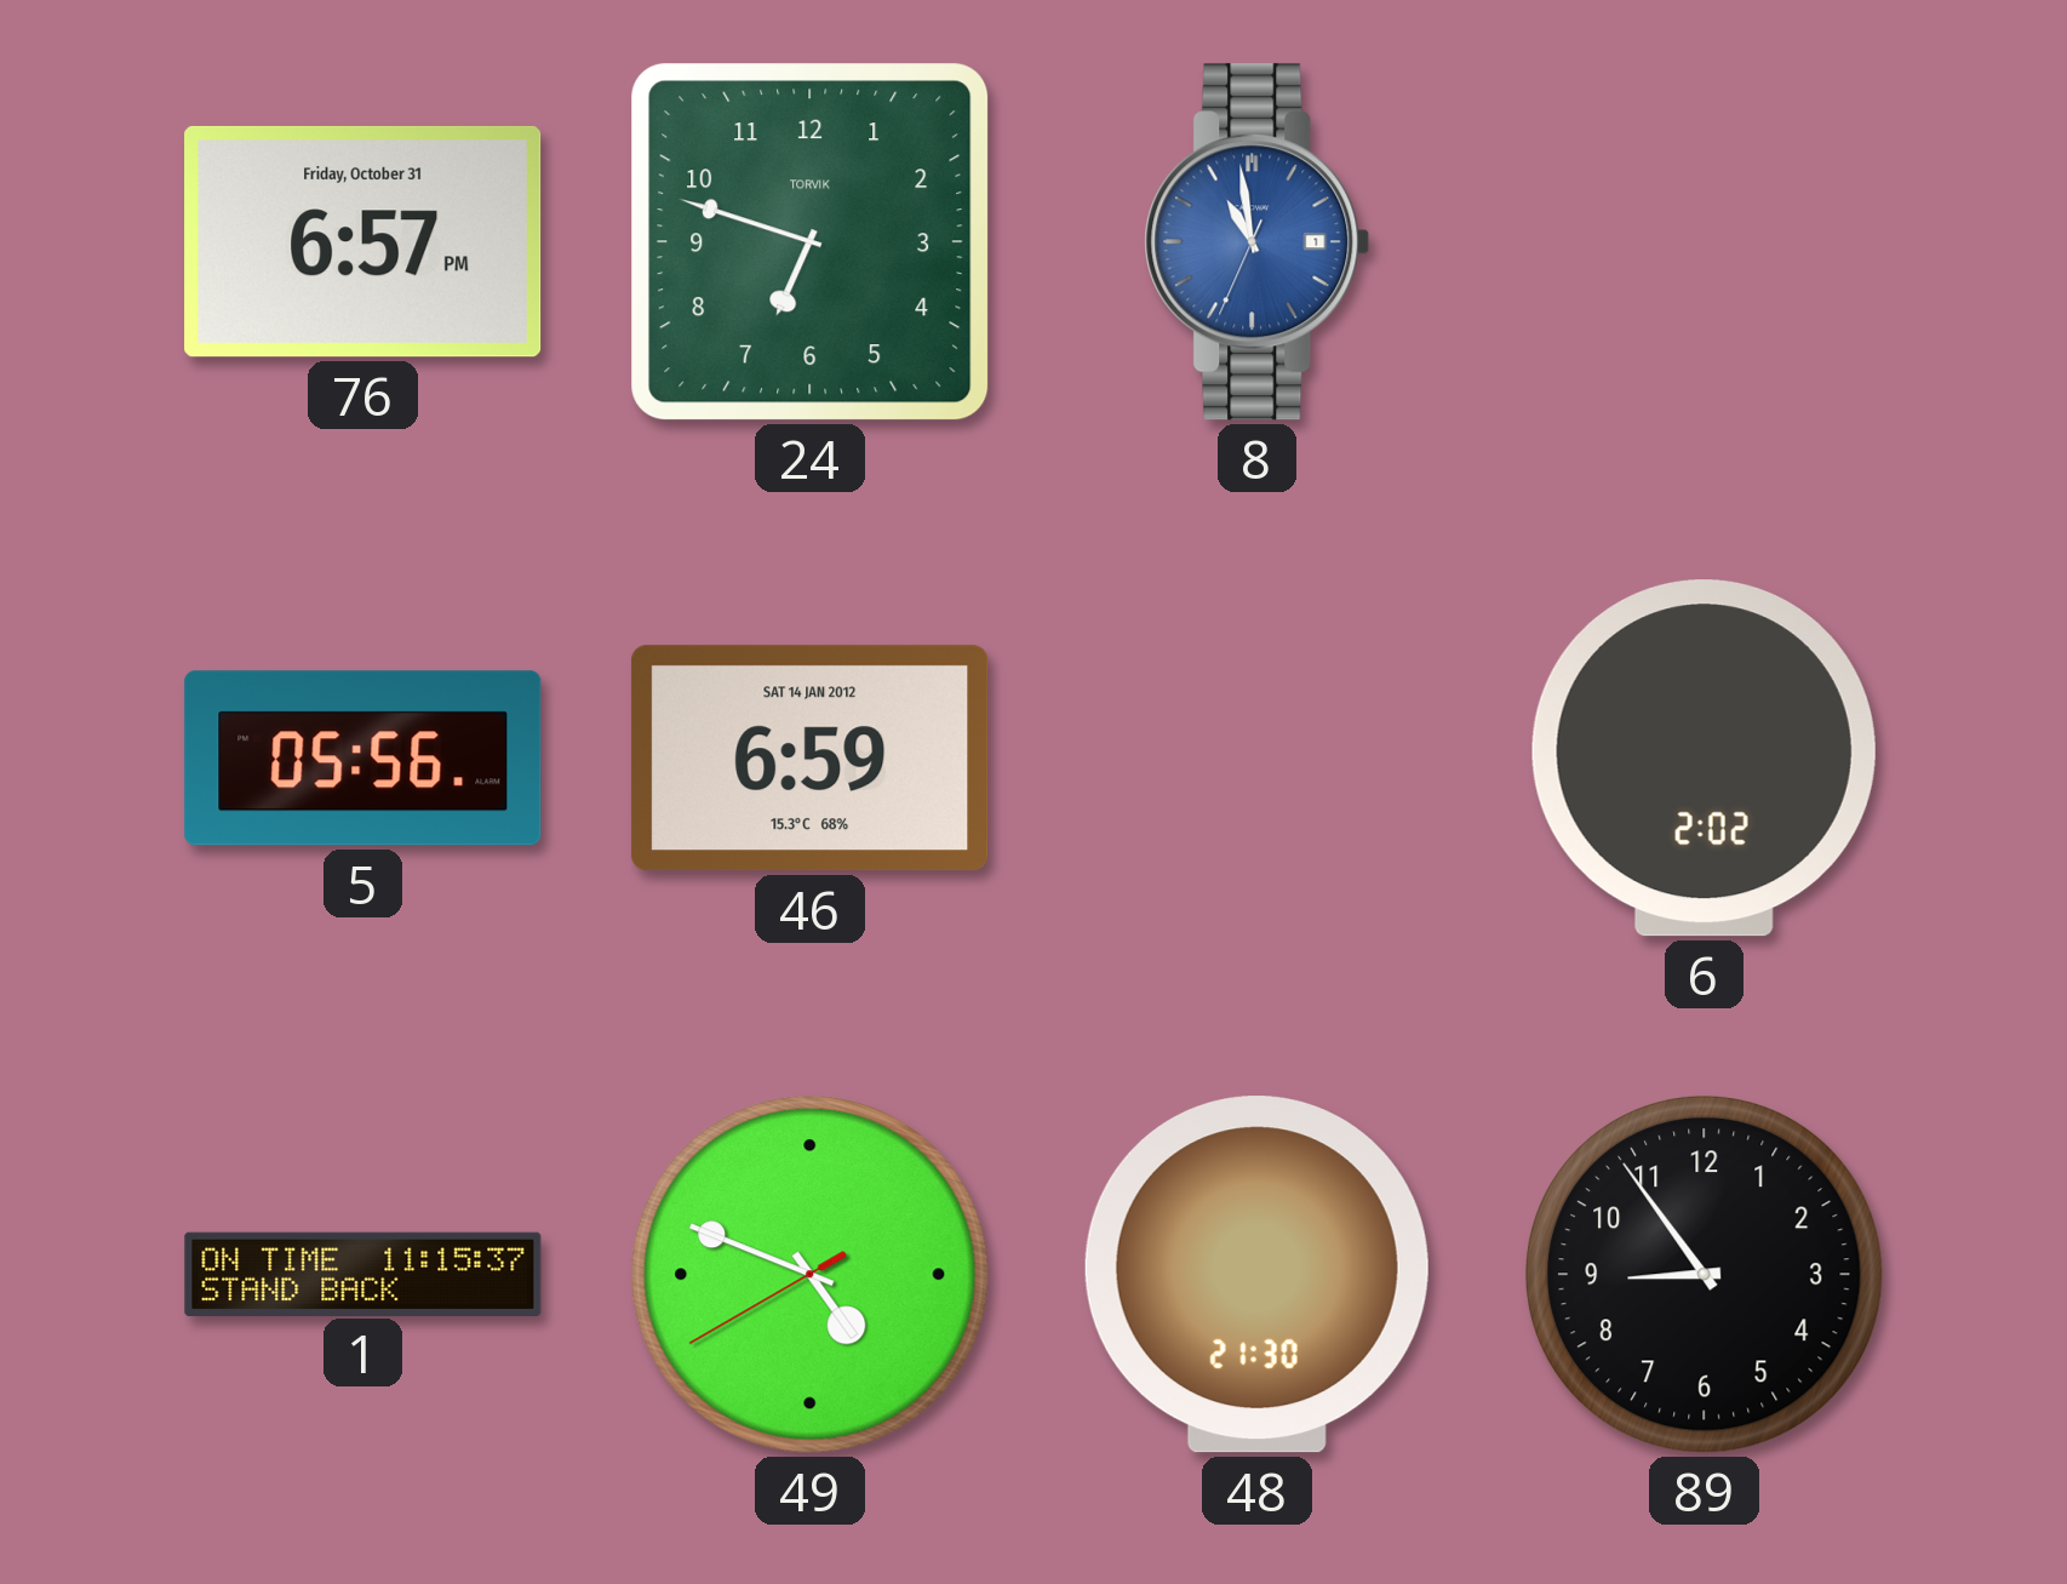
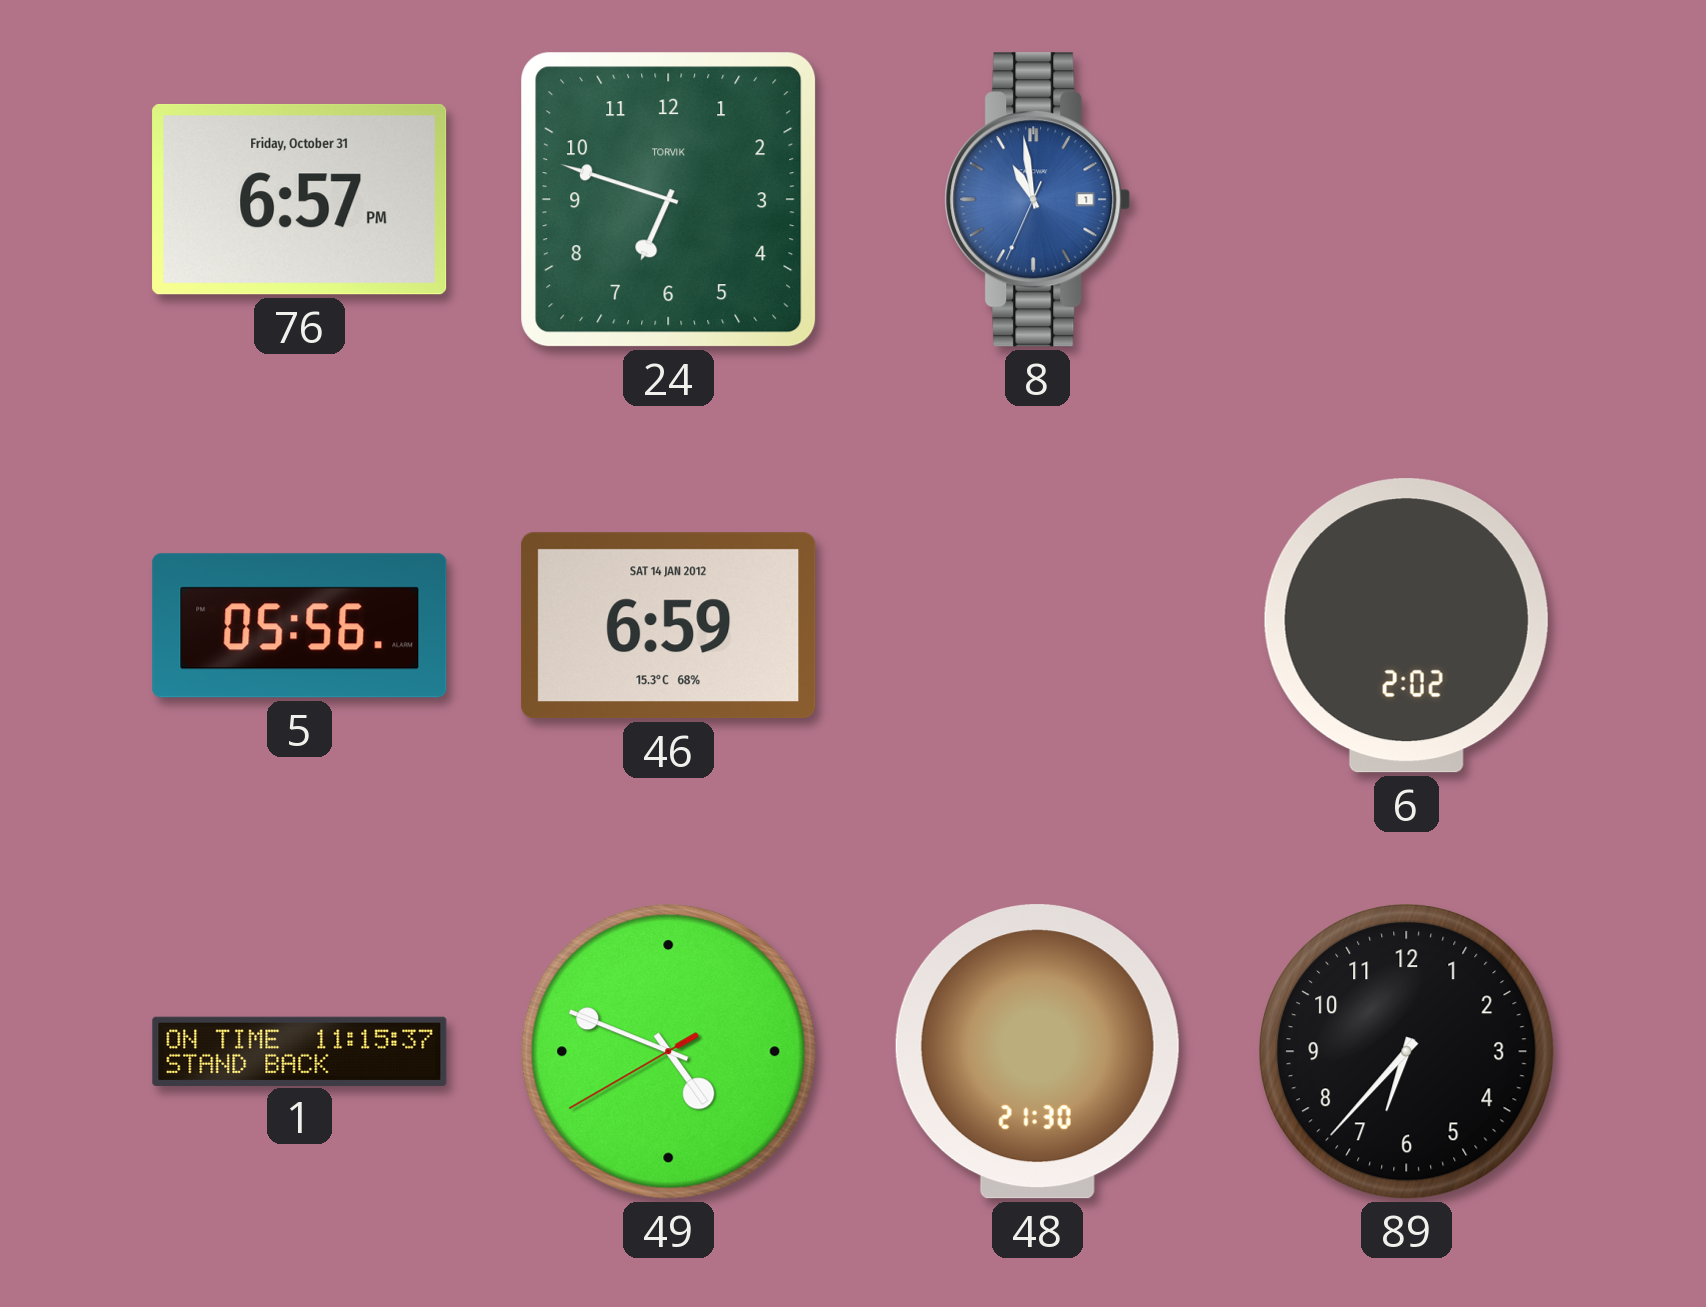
89: 8:54 -> 6:37 (1407, 1052)
